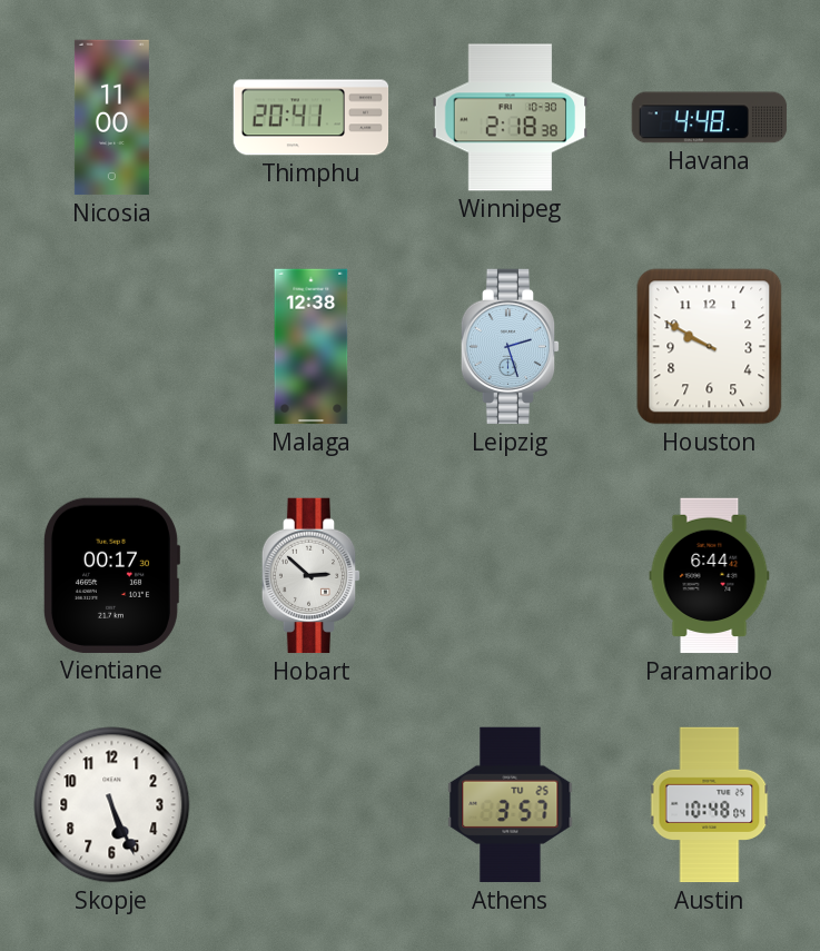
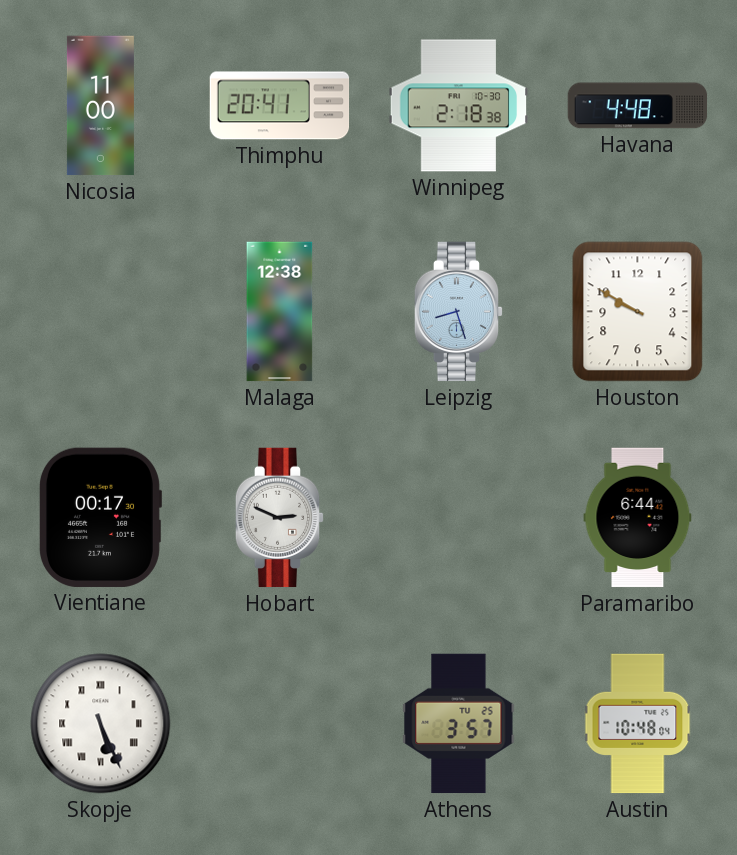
Leipzig: 2:27 -> 8:27 (459, 312)
Hobart: 2:52 -> 2:49 (280, 518)
Skopje numerals: Arabic -> Roman (101, 724)
